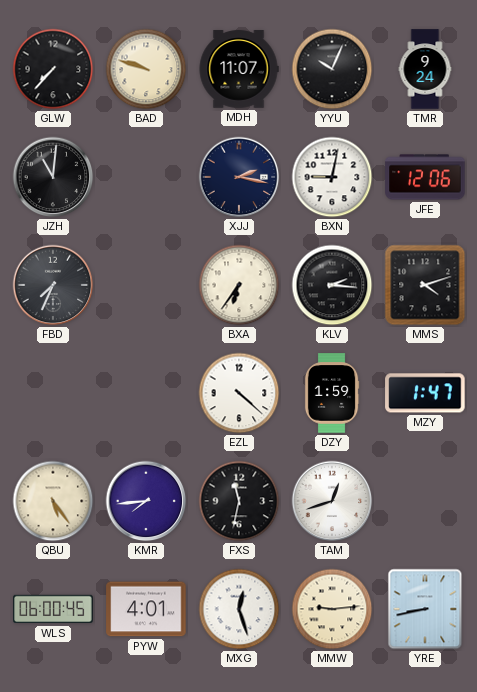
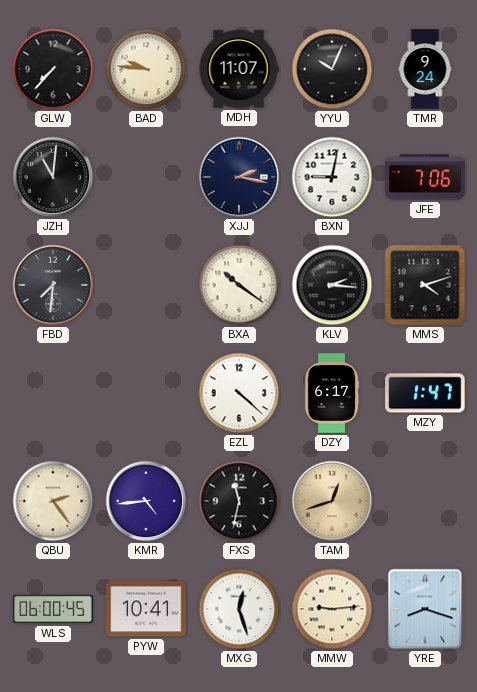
BAD: 9:48 -> 9:46 (146, 69)
JFE: 12:06 -> 7:06 (425, 177)
FBD: 7:34 -> 7:31 (53, 285)
BXA: 6:36 -> 10:21 (239, 285)
DZY: 1:59 -> 6:17 (332, 393)
QBU: 5:24 -> 2:24 (53, 501)
KMR: 7:44 -> 4:44 (146, 501)
TAM dial: white -> champagne (332, 501)
PYW: 4:01 -> 10:41 (146, 609)
YRE: 8:43 -> 8:18 (425, 609)
